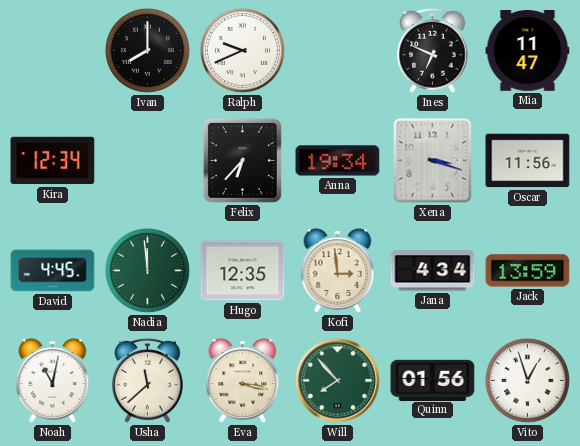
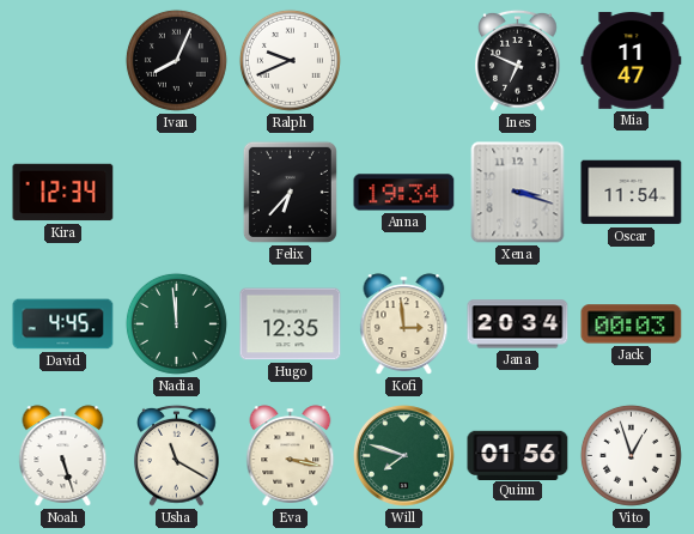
Ivan: 8:00 -> 8:04 (176, 60)
Oscar: 11:56 -> 11:54 (632, 193)
Jana: 4:34 -> 20:34 (518, 324)
Jack: 13:59 -> 00:03 (632, 324)
Noah: 11:02 -> 5:27 (63, 456)
Usha: 11:38 -> 11:20 (177, 455)
Will: 7:53 -> 7:48 (404, 456)
